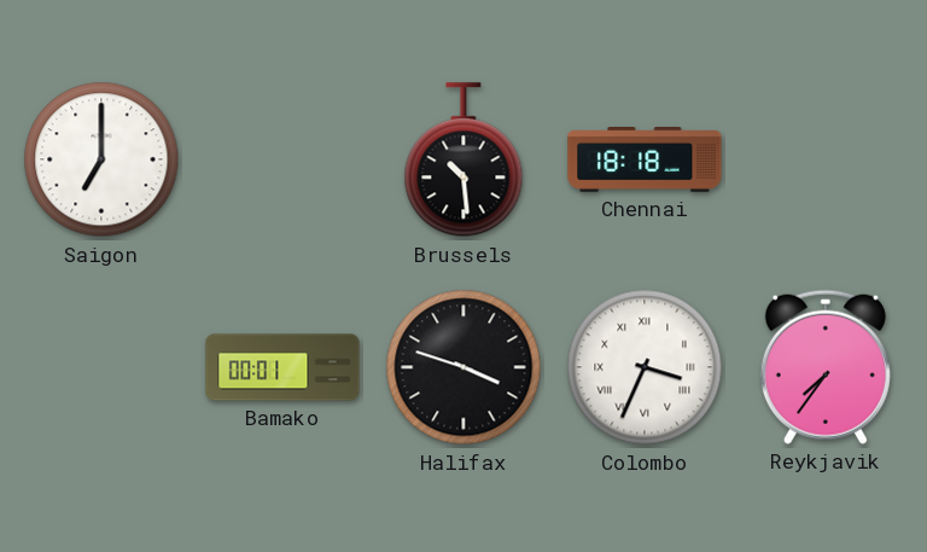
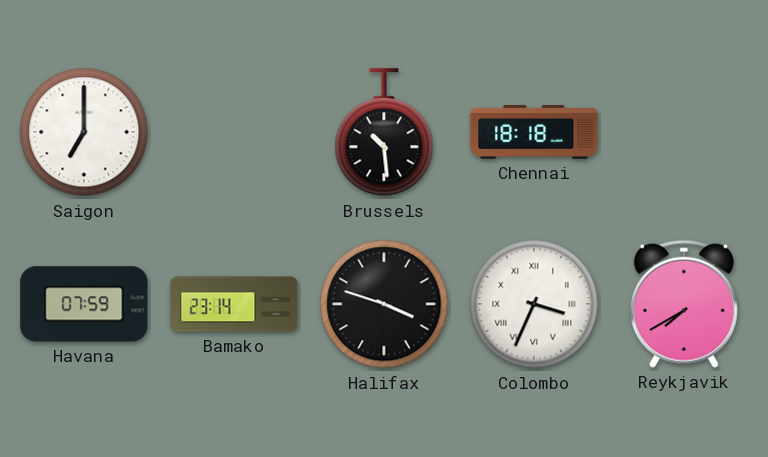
Havana: none -> 07:59 (84, 304)
Bamako: 00:01 -> 23:14 (234, 304)
Reykjavik: 7:36 -> 7:40 (684, 304)
